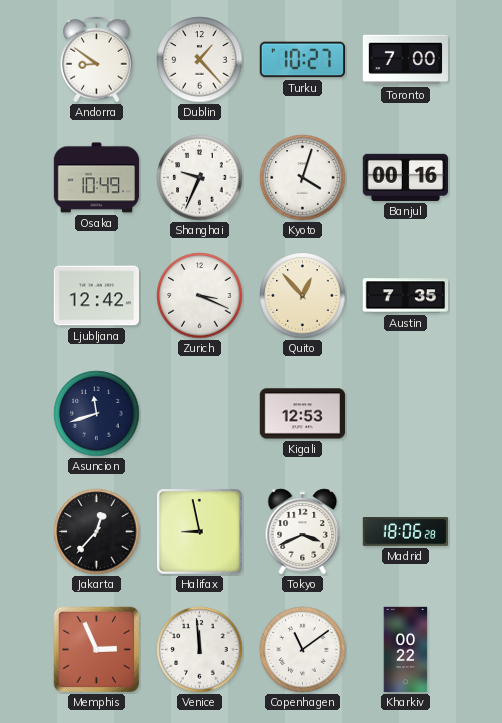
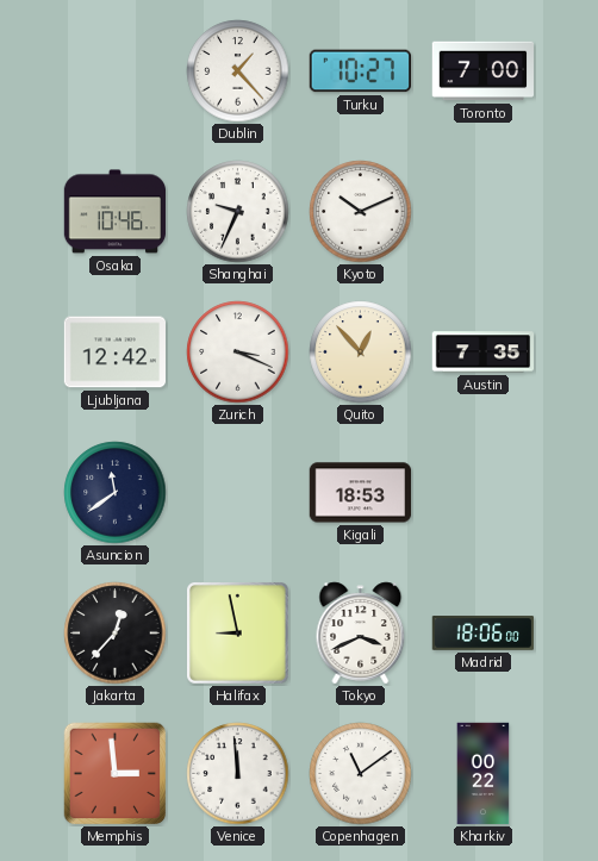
Andorra: 8:51 -> none (97, 59)
Osaka: 10:49 -> 10:46 (116, 212)
Kyoto: 4:03 -> 10:11 (361, 212)
Banjul: 00:16 -> none (405, 177)
Asuncion: 11:42 -> 11:39 (116, 493)
Kigali: 12:53 -> 18:53 (361, 493)
Madrid: 18:06:28 -> 18:06:00 (484, 634)
Memphis: 2:56 -> 2:59 (116, 774)
